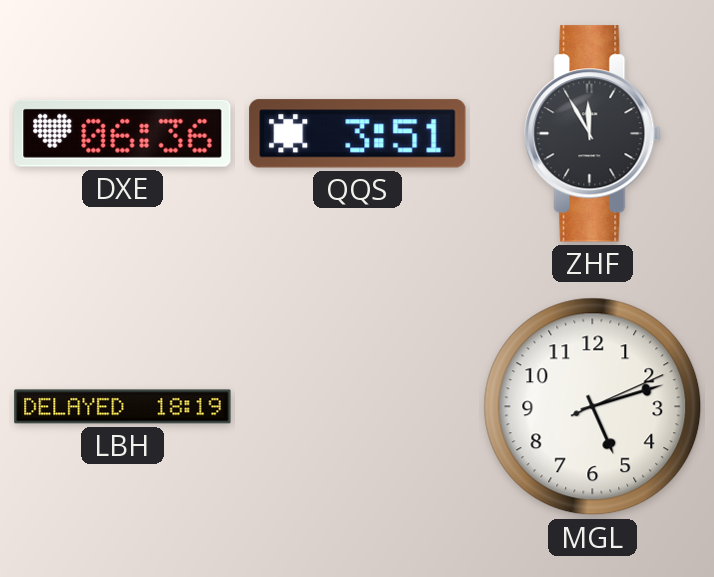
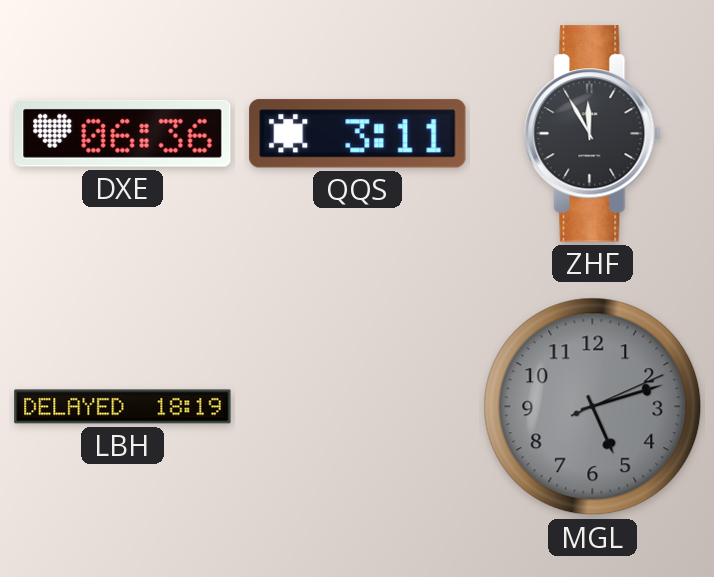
QQS: 3:51 -> 3:11 (358, 134)
MGL dial: white -> grey (593, 407)
